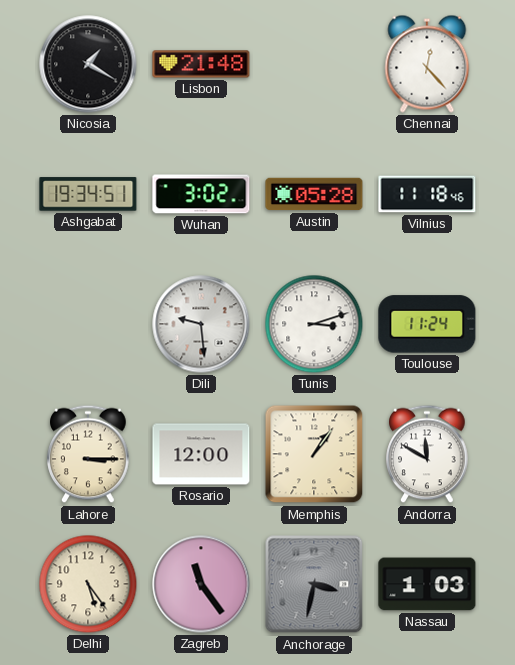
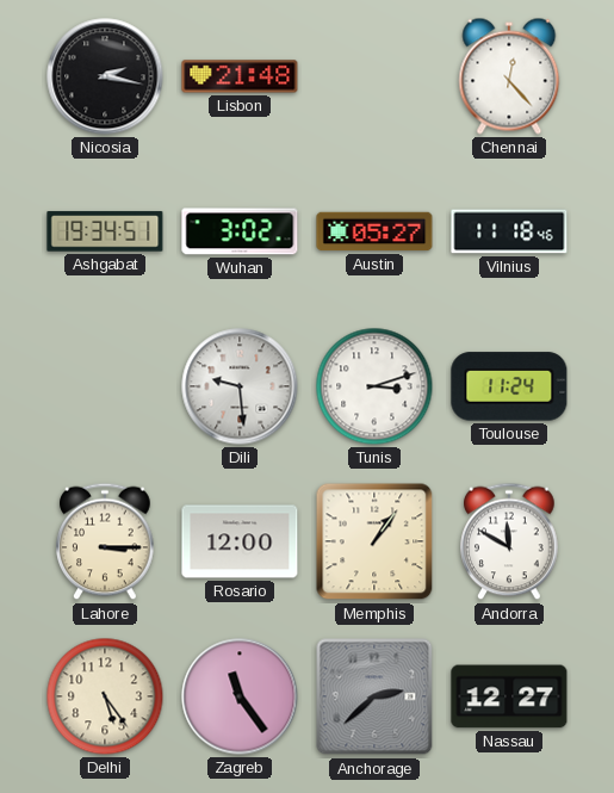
Nicosia: 1:20 -> 2:17 (105, 76)
Austin: 05:28 -> 05:27 (374, 231)
Anchorage: 3:32 -> 2:38 (374, 696)
Nassau: 1:03 -> 12:27 (509, 696)
